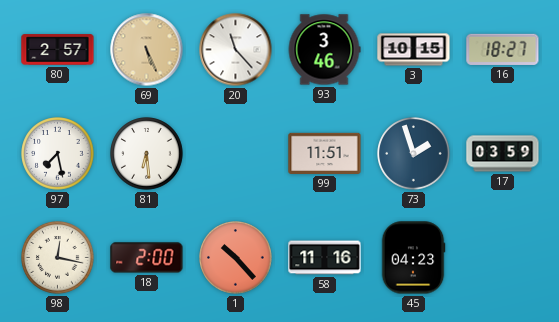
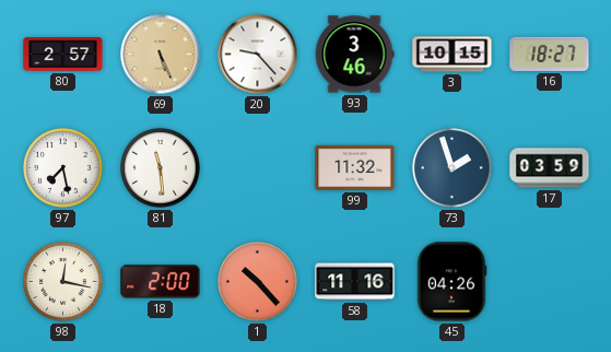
20: 11:23 -> 9:23 (258, 55)
81: 6:29 -> 11:29 (161, 168)
99: 11:51 -> 11:32 (355, 167)
45: 04:23 -> 04:26 (451, 282)
